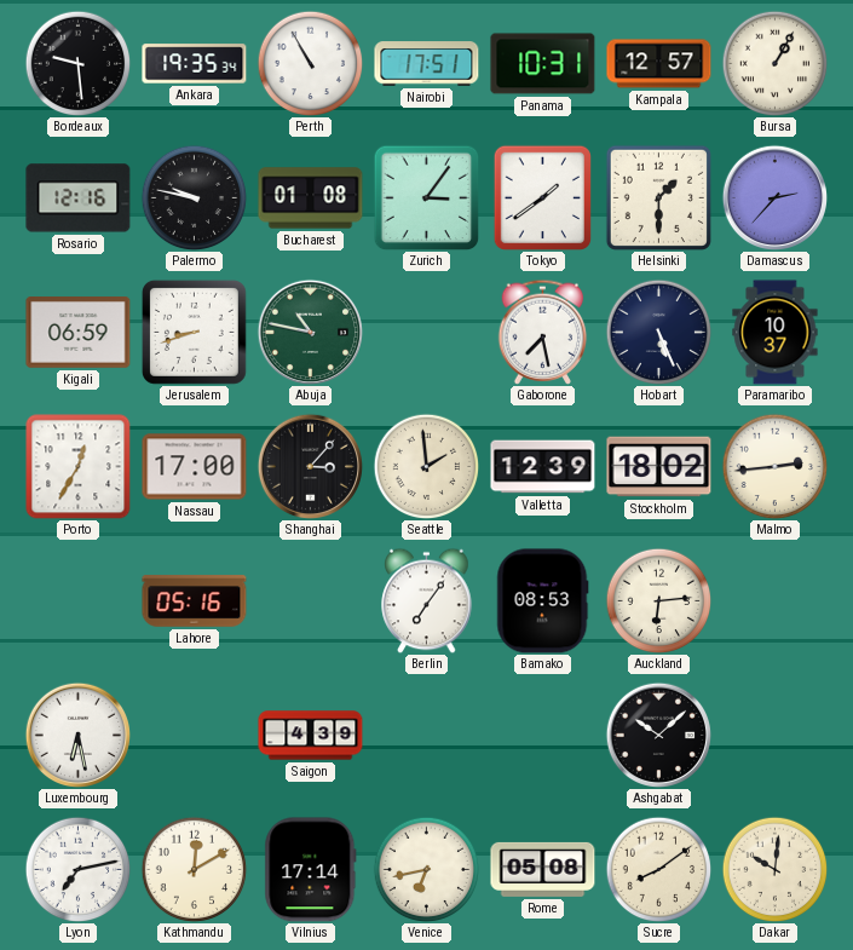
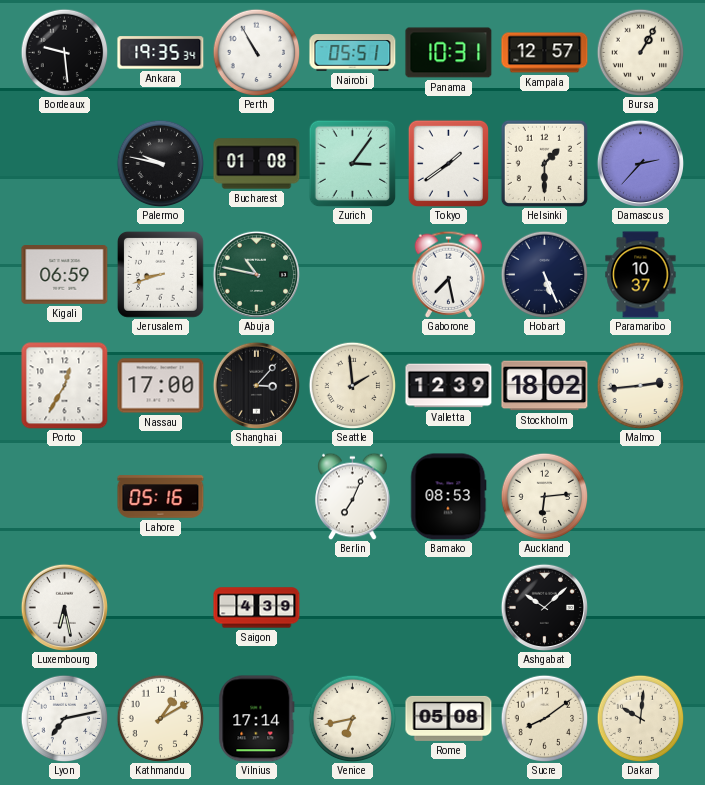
Nairobi: 17:51 -> 05:51 (353, 53)
Rosario: 12:16 -> none (79, 198)
Berlin: 7:06 -> 7:04 (353, 496)
Kathmandu: 12:10 -> 1:10 (160, 718)
